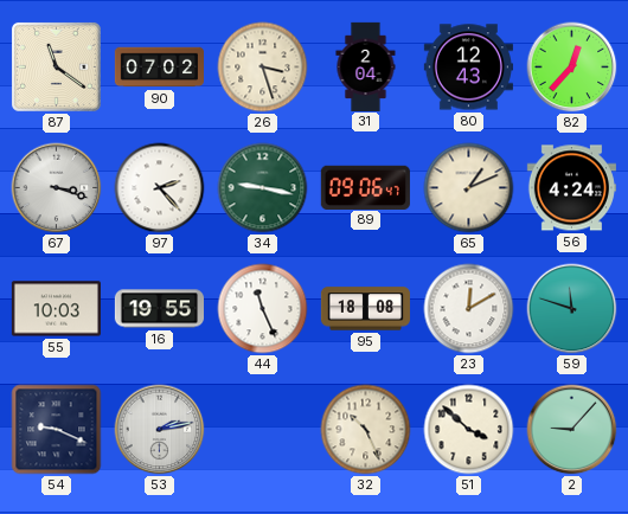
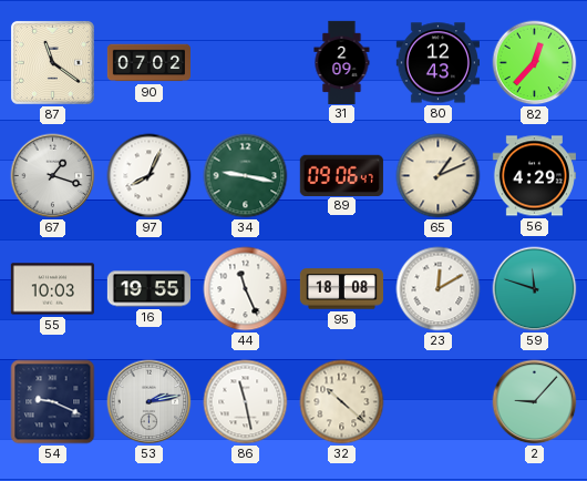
26: 3:27 -> none (263, 68)
31: 2:04 -> 2:09 (342, 62)
67: 3:18 -> 1:18 (53, 176)
97: 2:23 -> 8:04 (150, 176)
56: 4:24 -> 4:29 (534, 176)
86: none -> 11:28 (246, 402)
32: 10:26 -> 10:22 (342, 402)
51: 3:52 -> none (469, 430)
